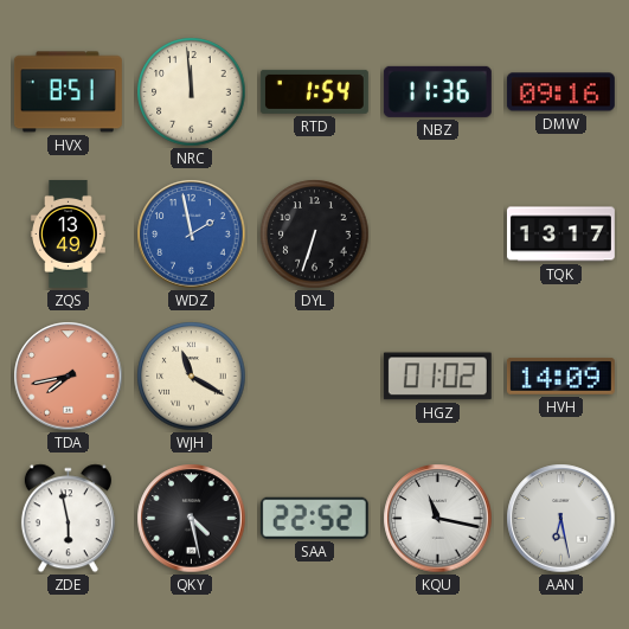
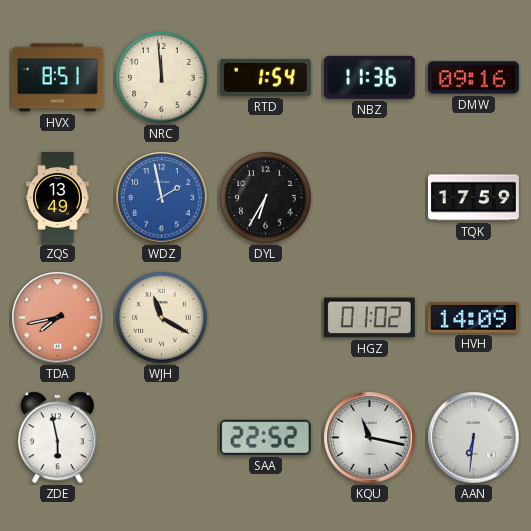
DYL: 6:33 -> 6:35 (266, 198)
TQK: 13:17 -> 17:59 (473, 198)
QKY: 4:28 -> none (192, 519)
AAN: 6:28 -> 6:31 (474, 438)
